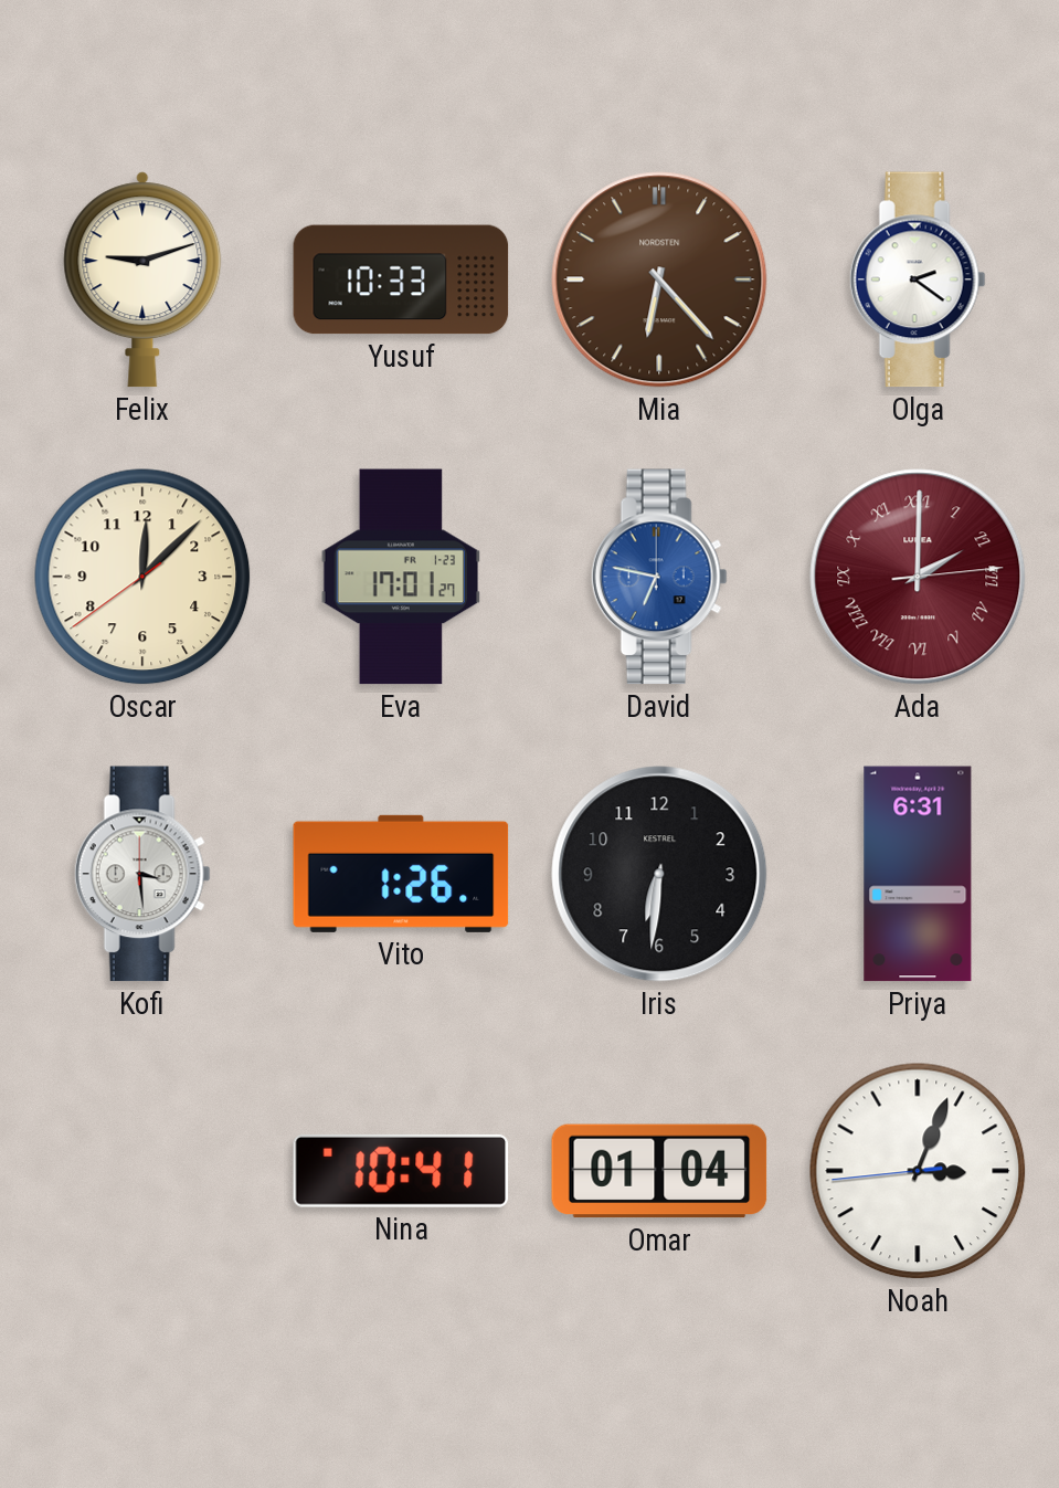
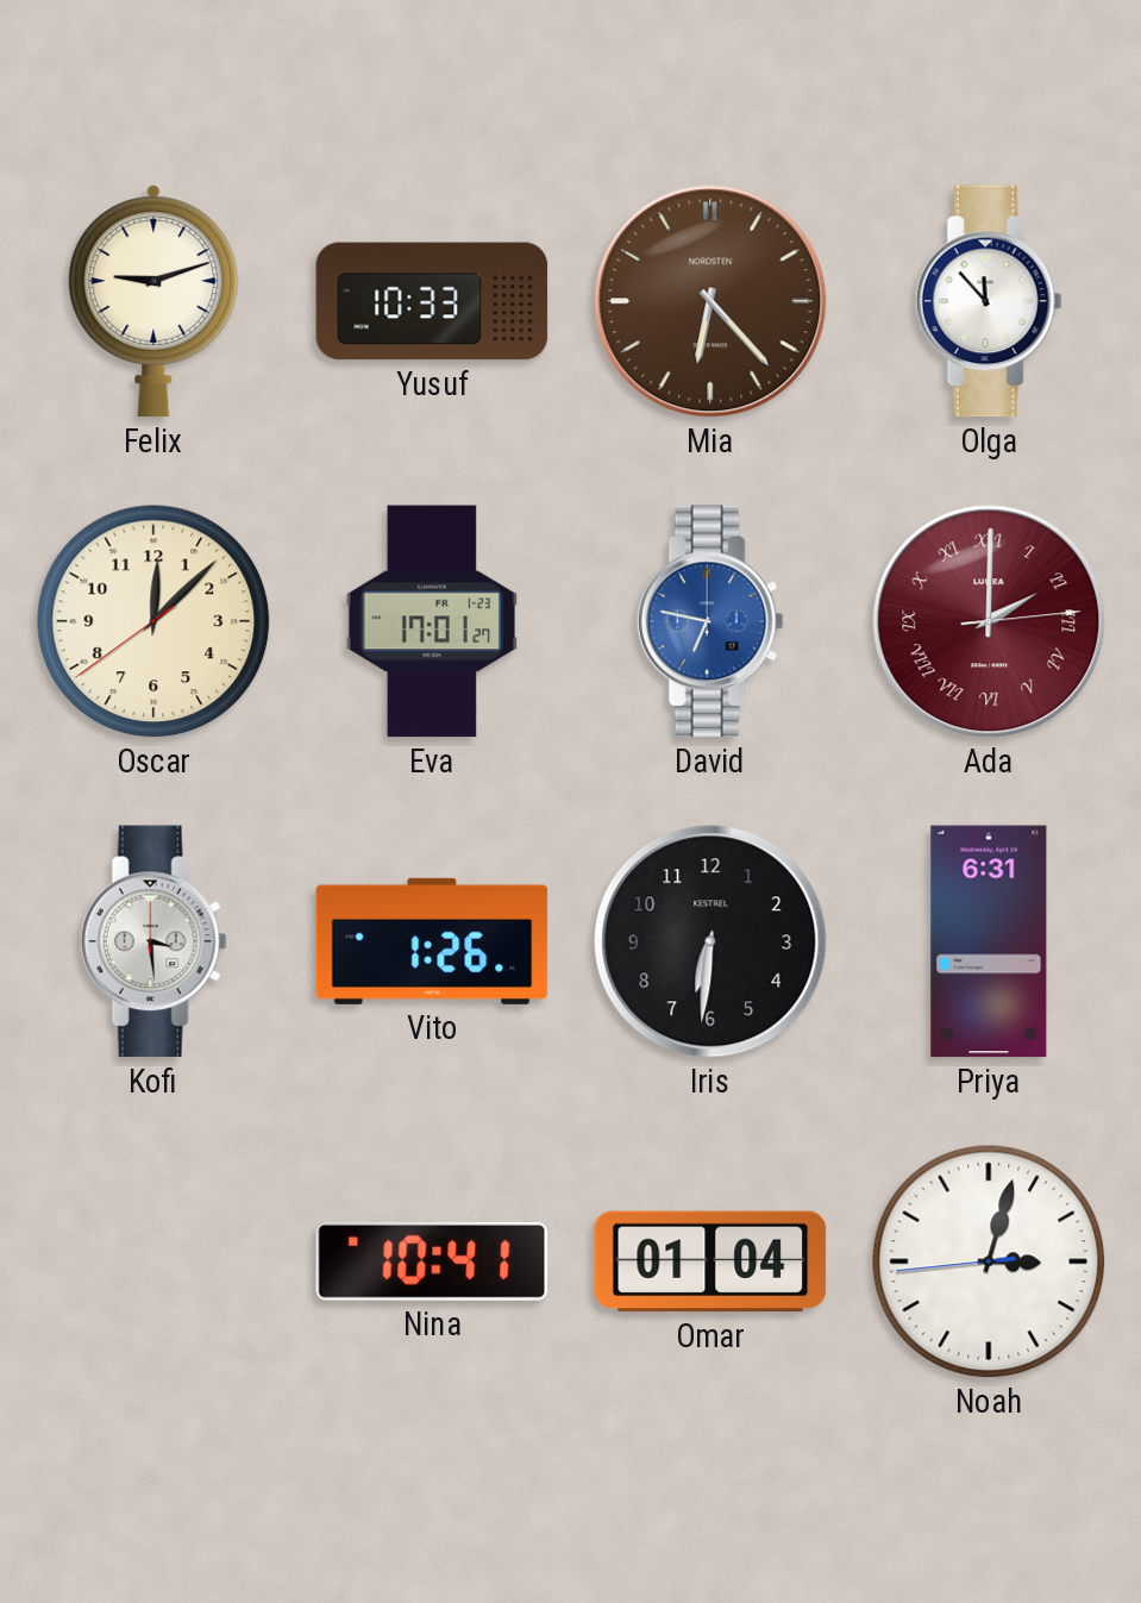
Olga: 2:21 -> 11:53 (989, 301)
Noah: 3:03 -> 3:02 (989, 1261)
